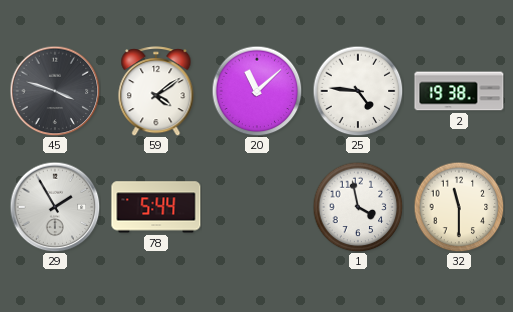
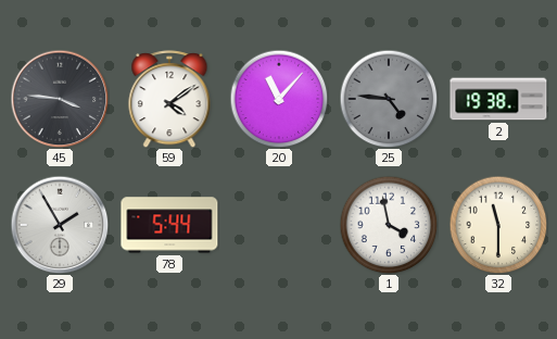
45: 3:48 -> 3:46 (60, 99)
20: 11:08 -> 11:07 (279, 99)
25 dial: white -> grey (389, 99)
